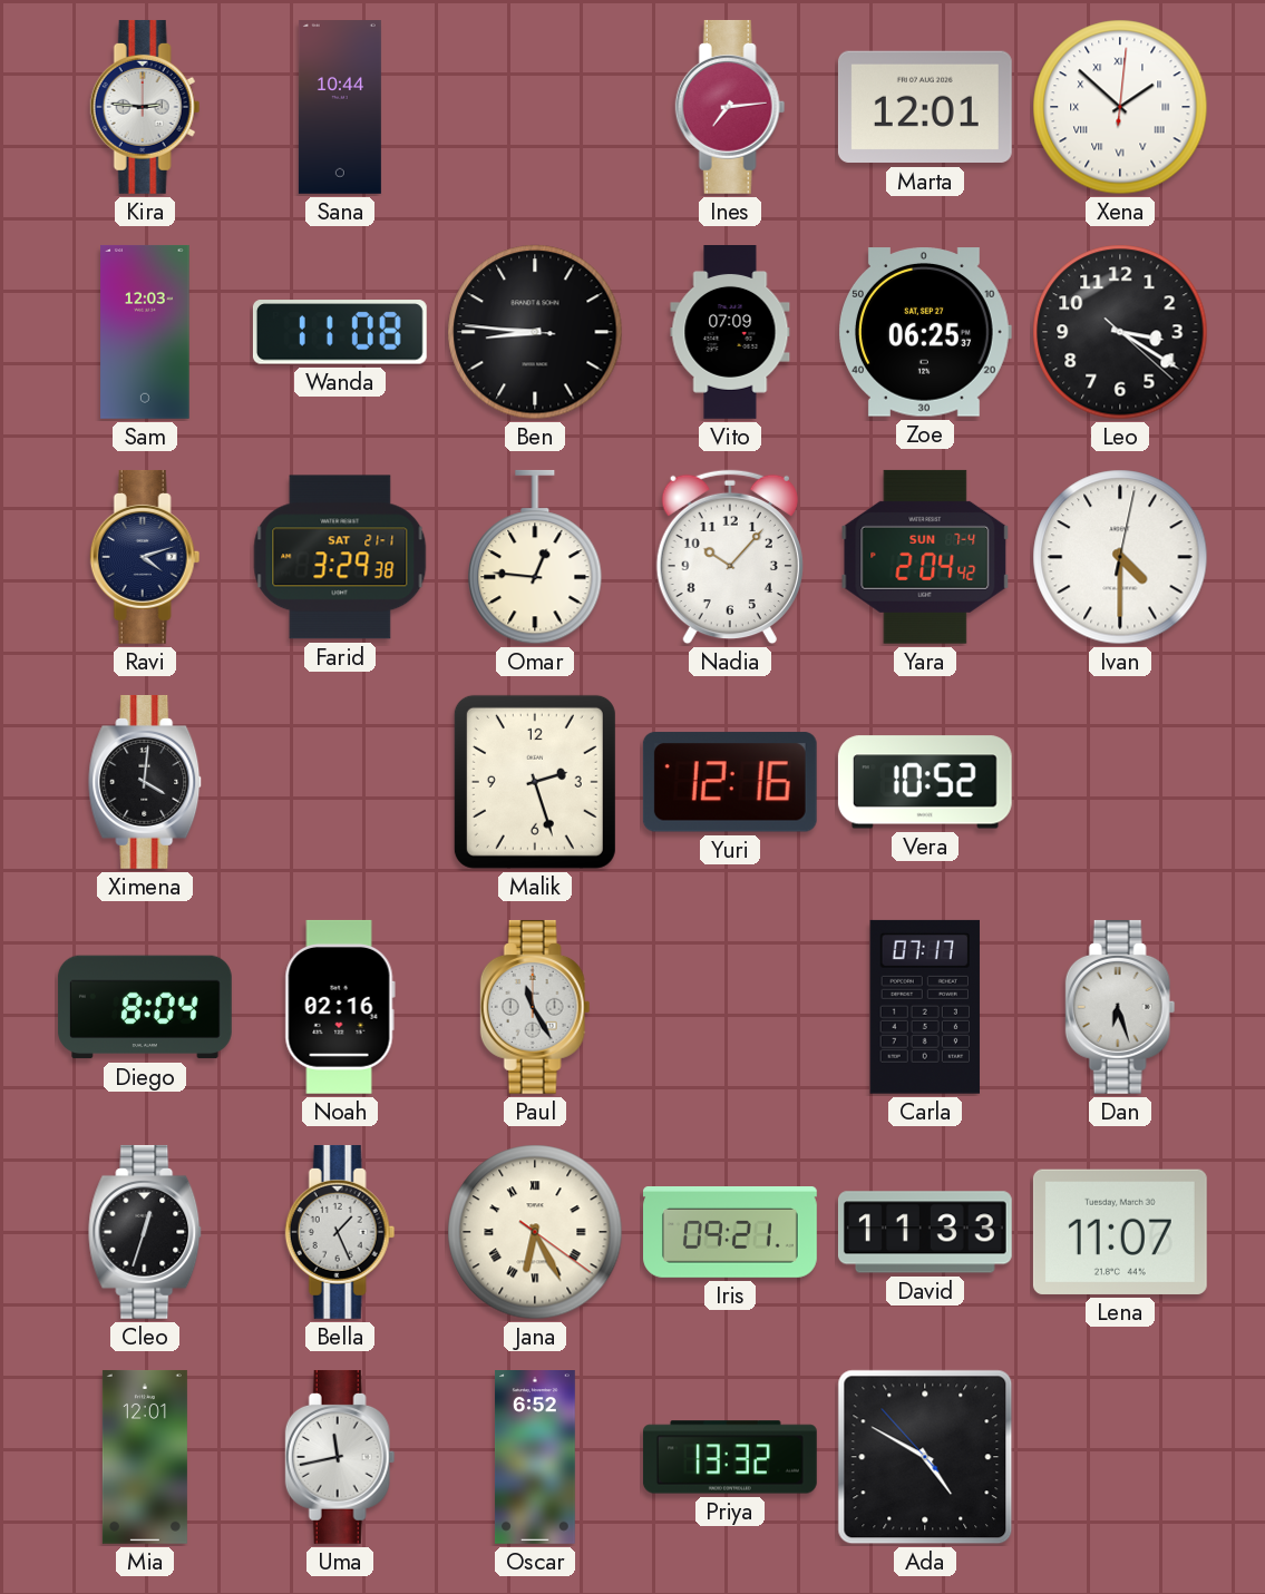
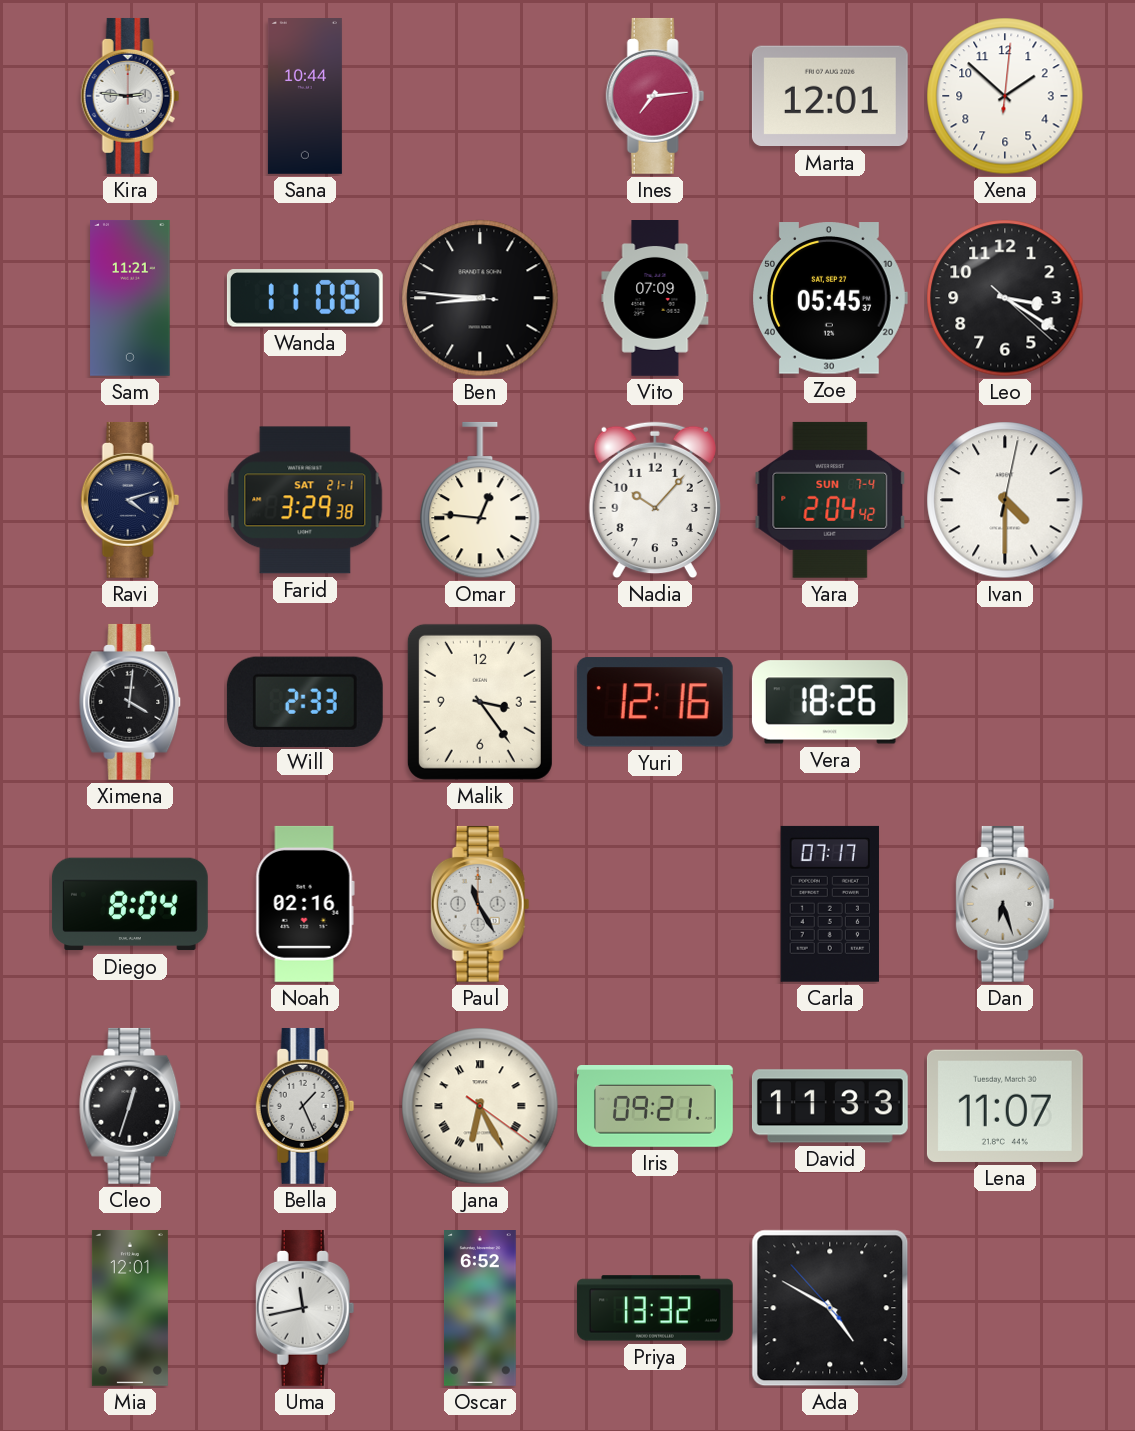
Xena numerals: Roman -> Arabic (1005, 96)
Sam: 12:03 -> 11:21 (130, 298)
Zoe: 06:25 -> 05:45 (830, 298)
Will: none -> 2:33 (305, 701)
Malik: 2:27 -> 3:24 (480, 702)
Vera: 10:52 -> 18:26 (830, 702)
